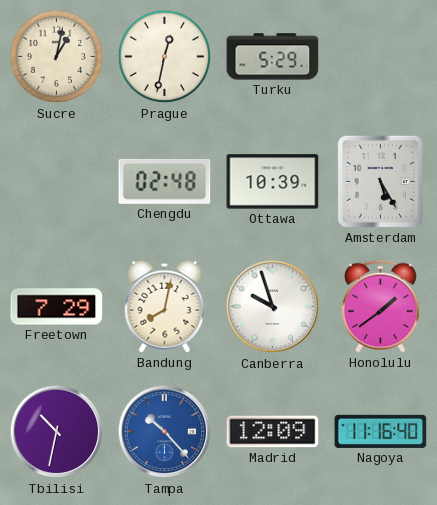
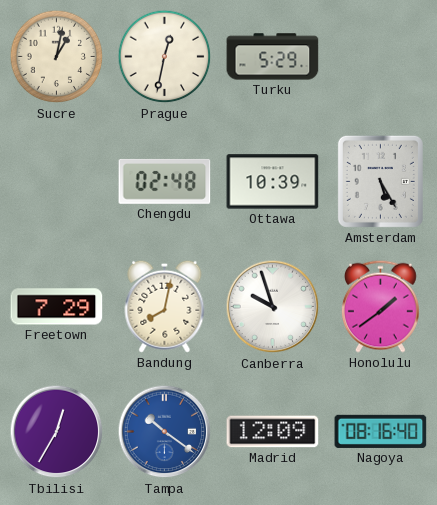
Tbilisi: 10:32 -> 12:35 (57, 432)
Tampa: 10:23 -> 10:21 (165, 432)
Nagoya: 11:16 -> 08:16 (381, 431)
